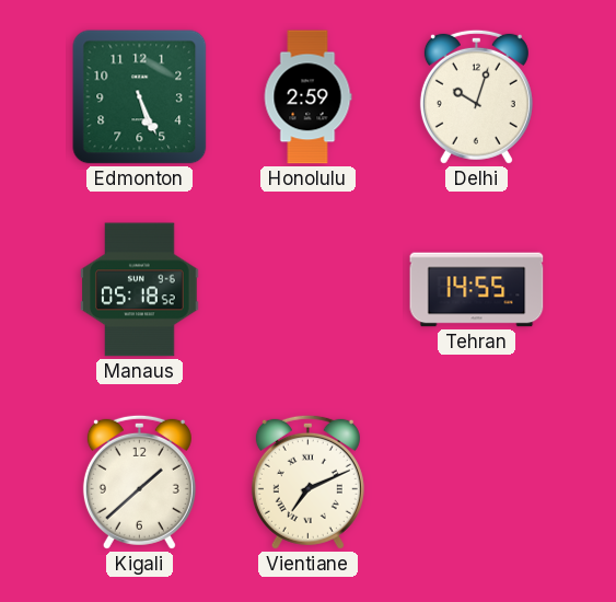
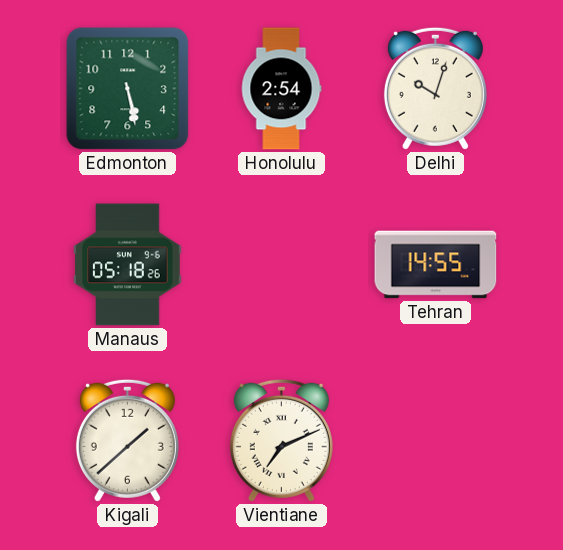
Edmonton: 5:26 -> 5:28 (128, 89)
Honolulu: 2:59 -> 2:54 (281, 89)
Manaus: 05:18:52 -> 05:18:26 (128, 265)
